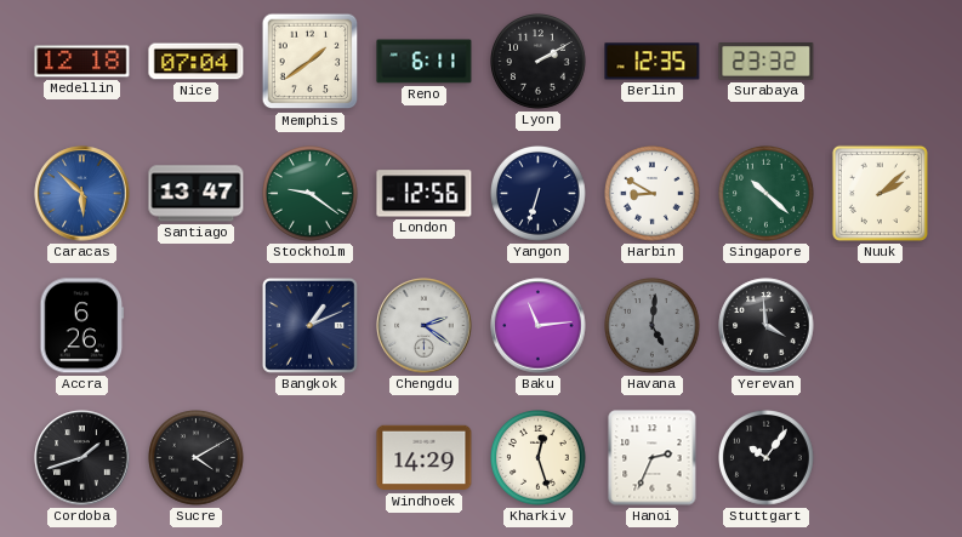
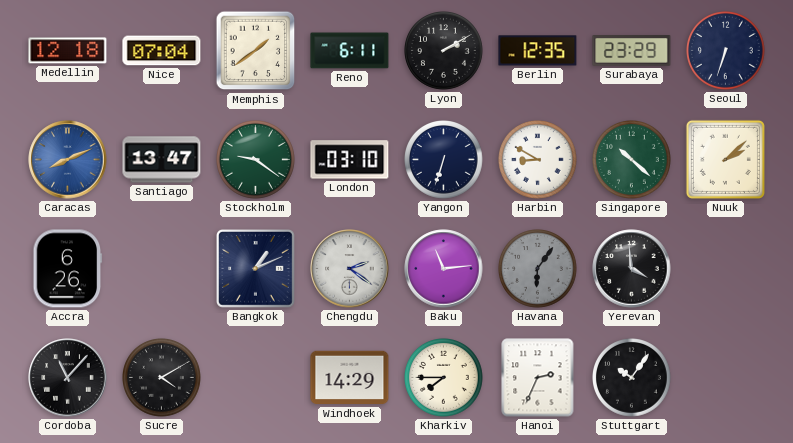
Surabaya: 23:32 -> 23:29 (632, 51)
Seoul: none -> 6:33 (726, 51)
Caracas: 5:52 -> 8:11 (68, 160)
London: 12:56 -> 03:10 (350, 160)
Havana: 5:01 -> 6:06 (538, 269)
Cordoba: 1:42 -> 11:07 (68, 378)
Kharkiv: 12:27 -> 7:45 (444, 378)
